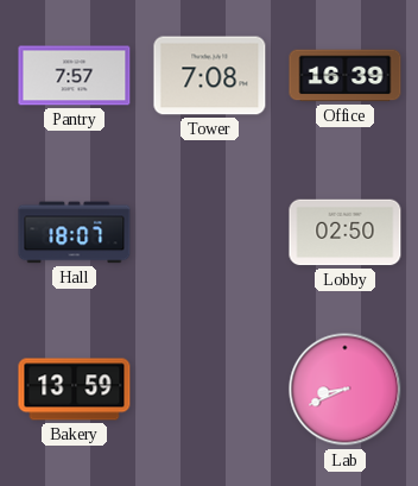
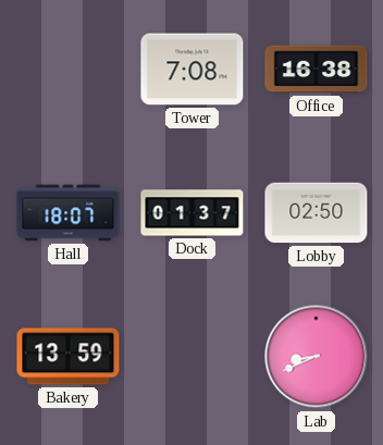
Pantry: 7:57 -> none (75, 76)
Office: 16:39 -> 16:38 (317, 70)
Dock: none -> 01:37 (193, 213)
